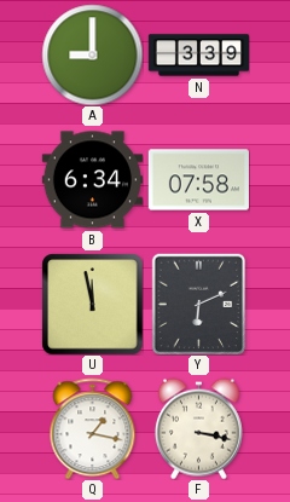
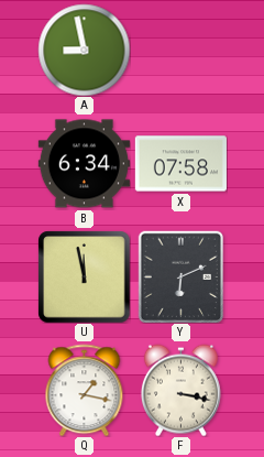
A: 9:00 -> 8:58 (84, 50)
N: 3:39 -> none (198, 56)
